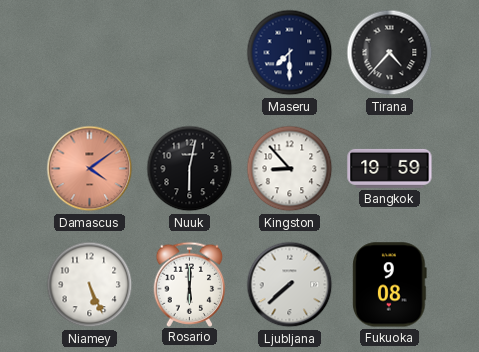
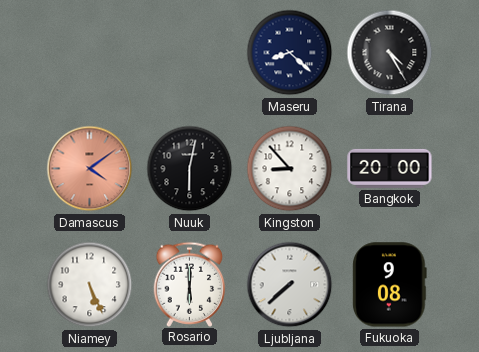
Maseru: 7:30 -> 8:22 (290, 53)
Tirana: 4:37 -> 4:25 (390, 53)
Bangkok: 19:59 -> 20:00 (390, 168)
